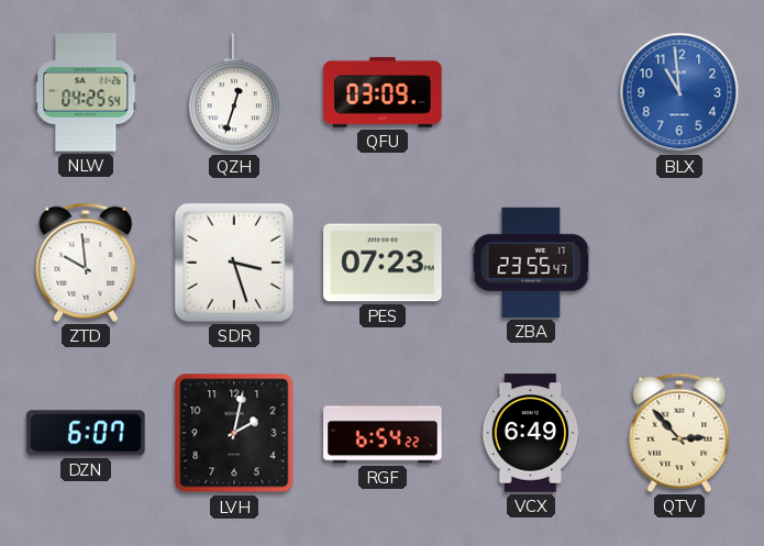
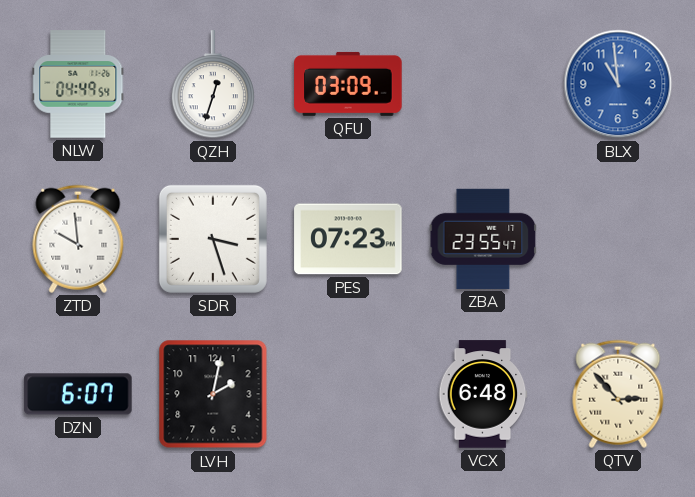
NLW: 04:25 -> 04:49 (78, 84)
RGF: 6:54 -> none (383, 433)
VCX: 6:49 -> 6:48 (483, 394)
